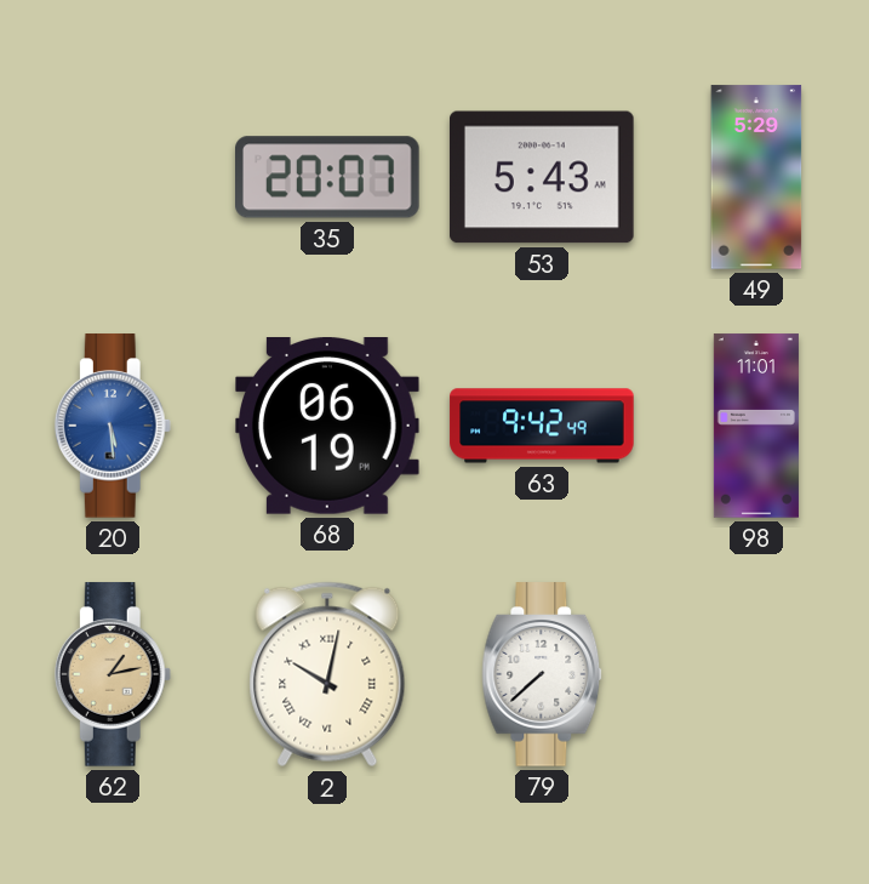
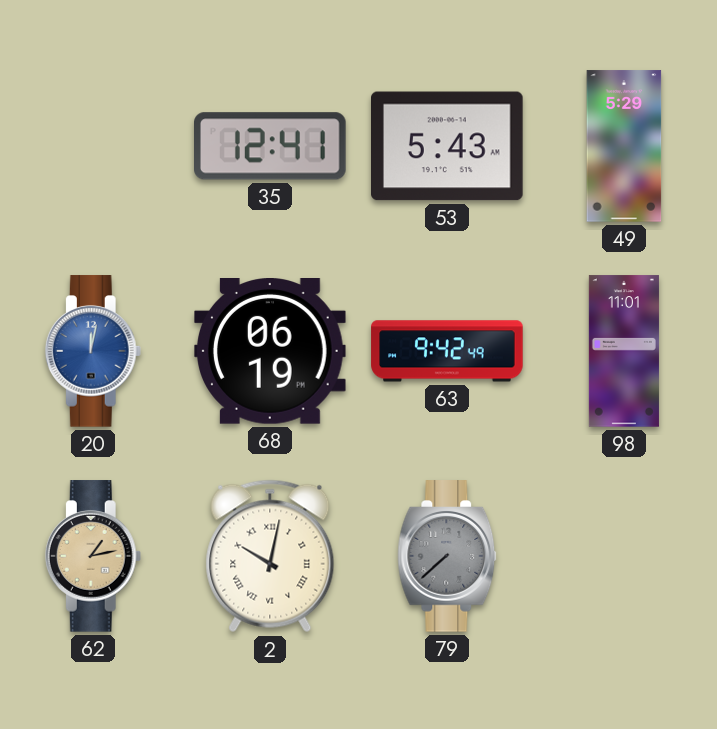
35: 20:07 -> 12:41 (271, 146)
20: 5:29 -> 12:02 (93, 351)
79 dial: white -> grey (447, 556)
